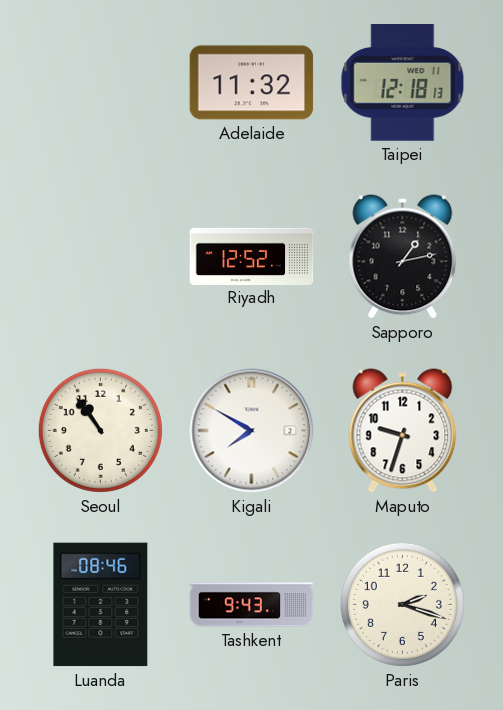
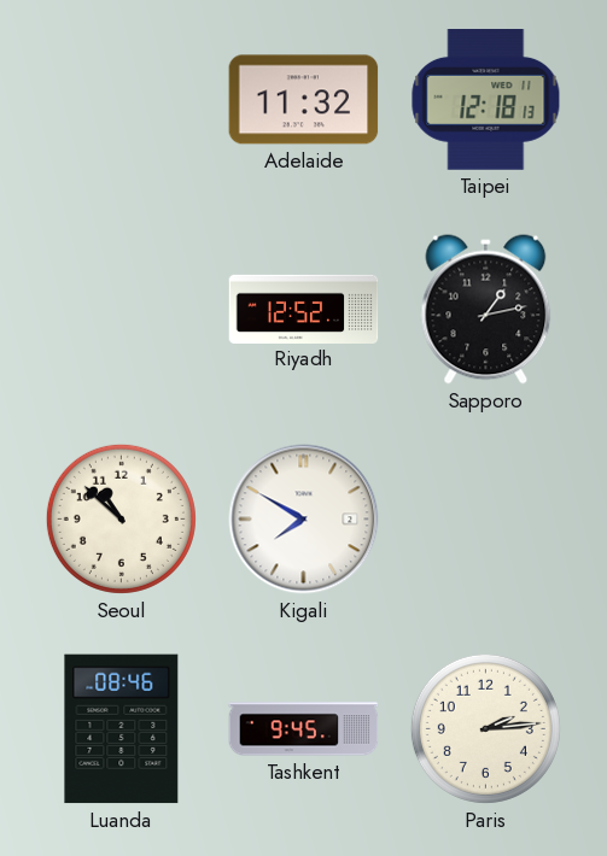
Seoul: 10:54 -> 10:52 (121, 518)
Maputo: 9:33 -> none (403, 431)
Tashkent: 9:43 -> 9:45 (304, 729)
Paris: 2:18 -> 2:14 (485, 728)
